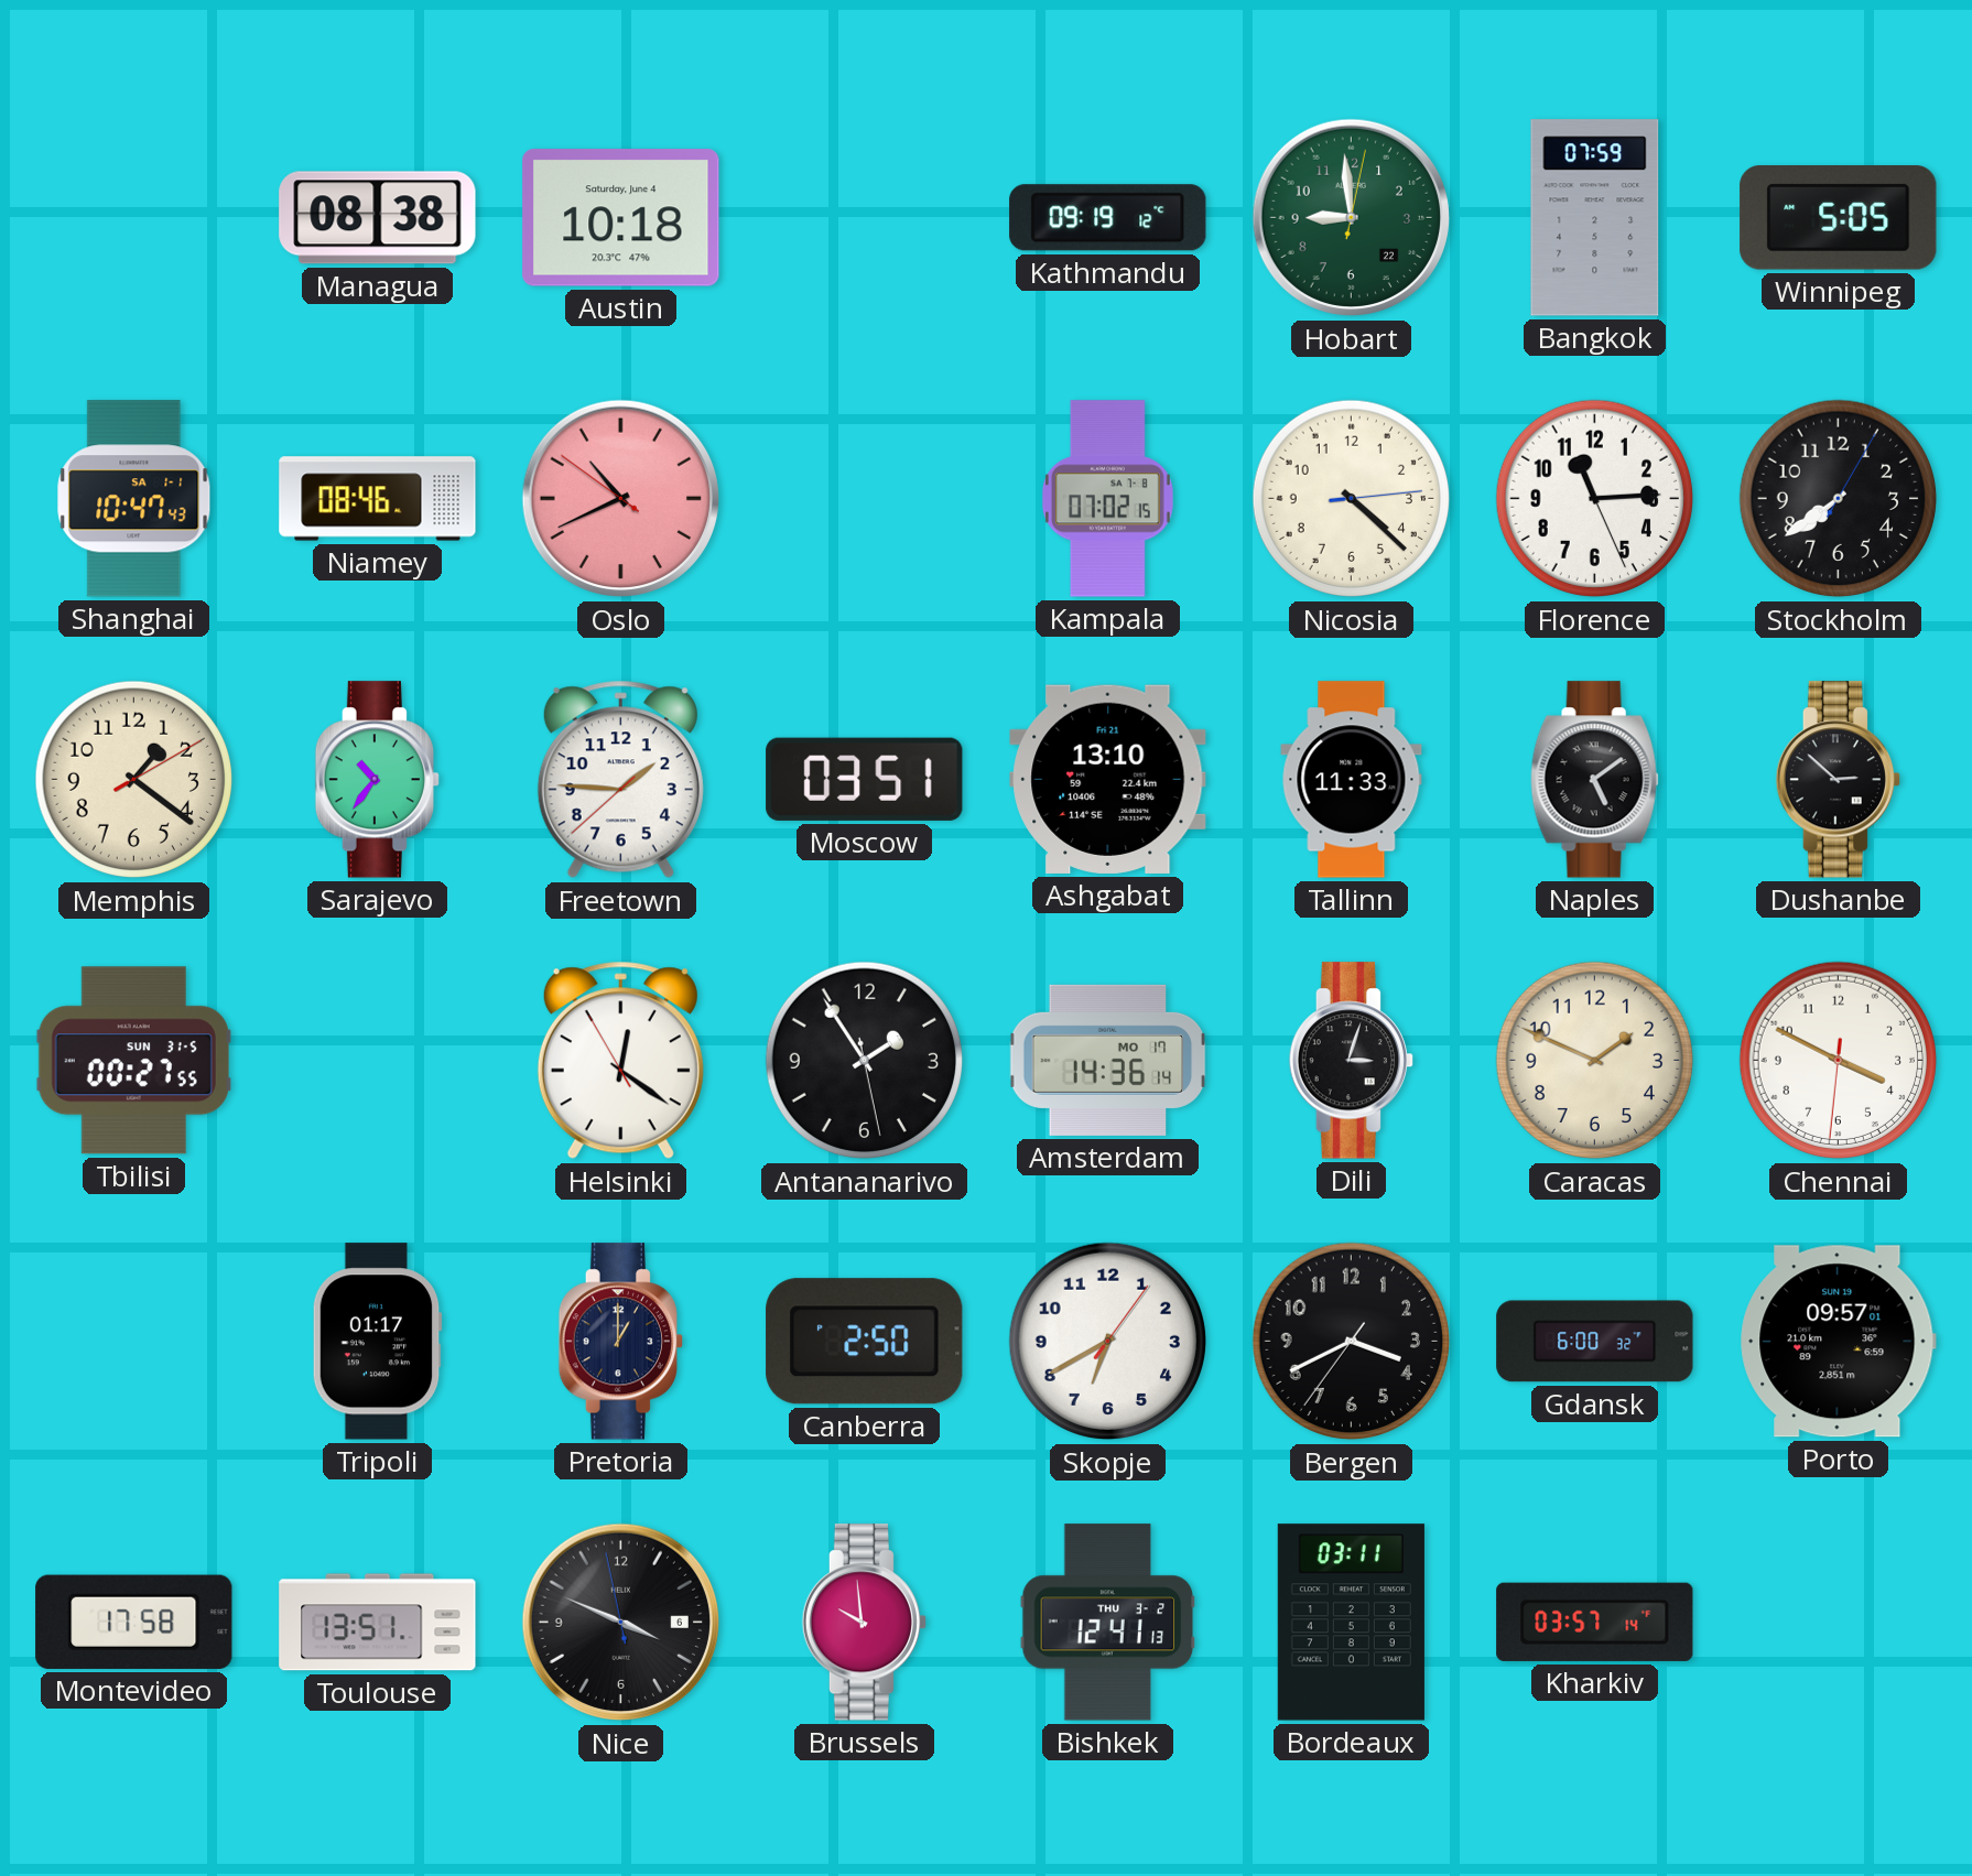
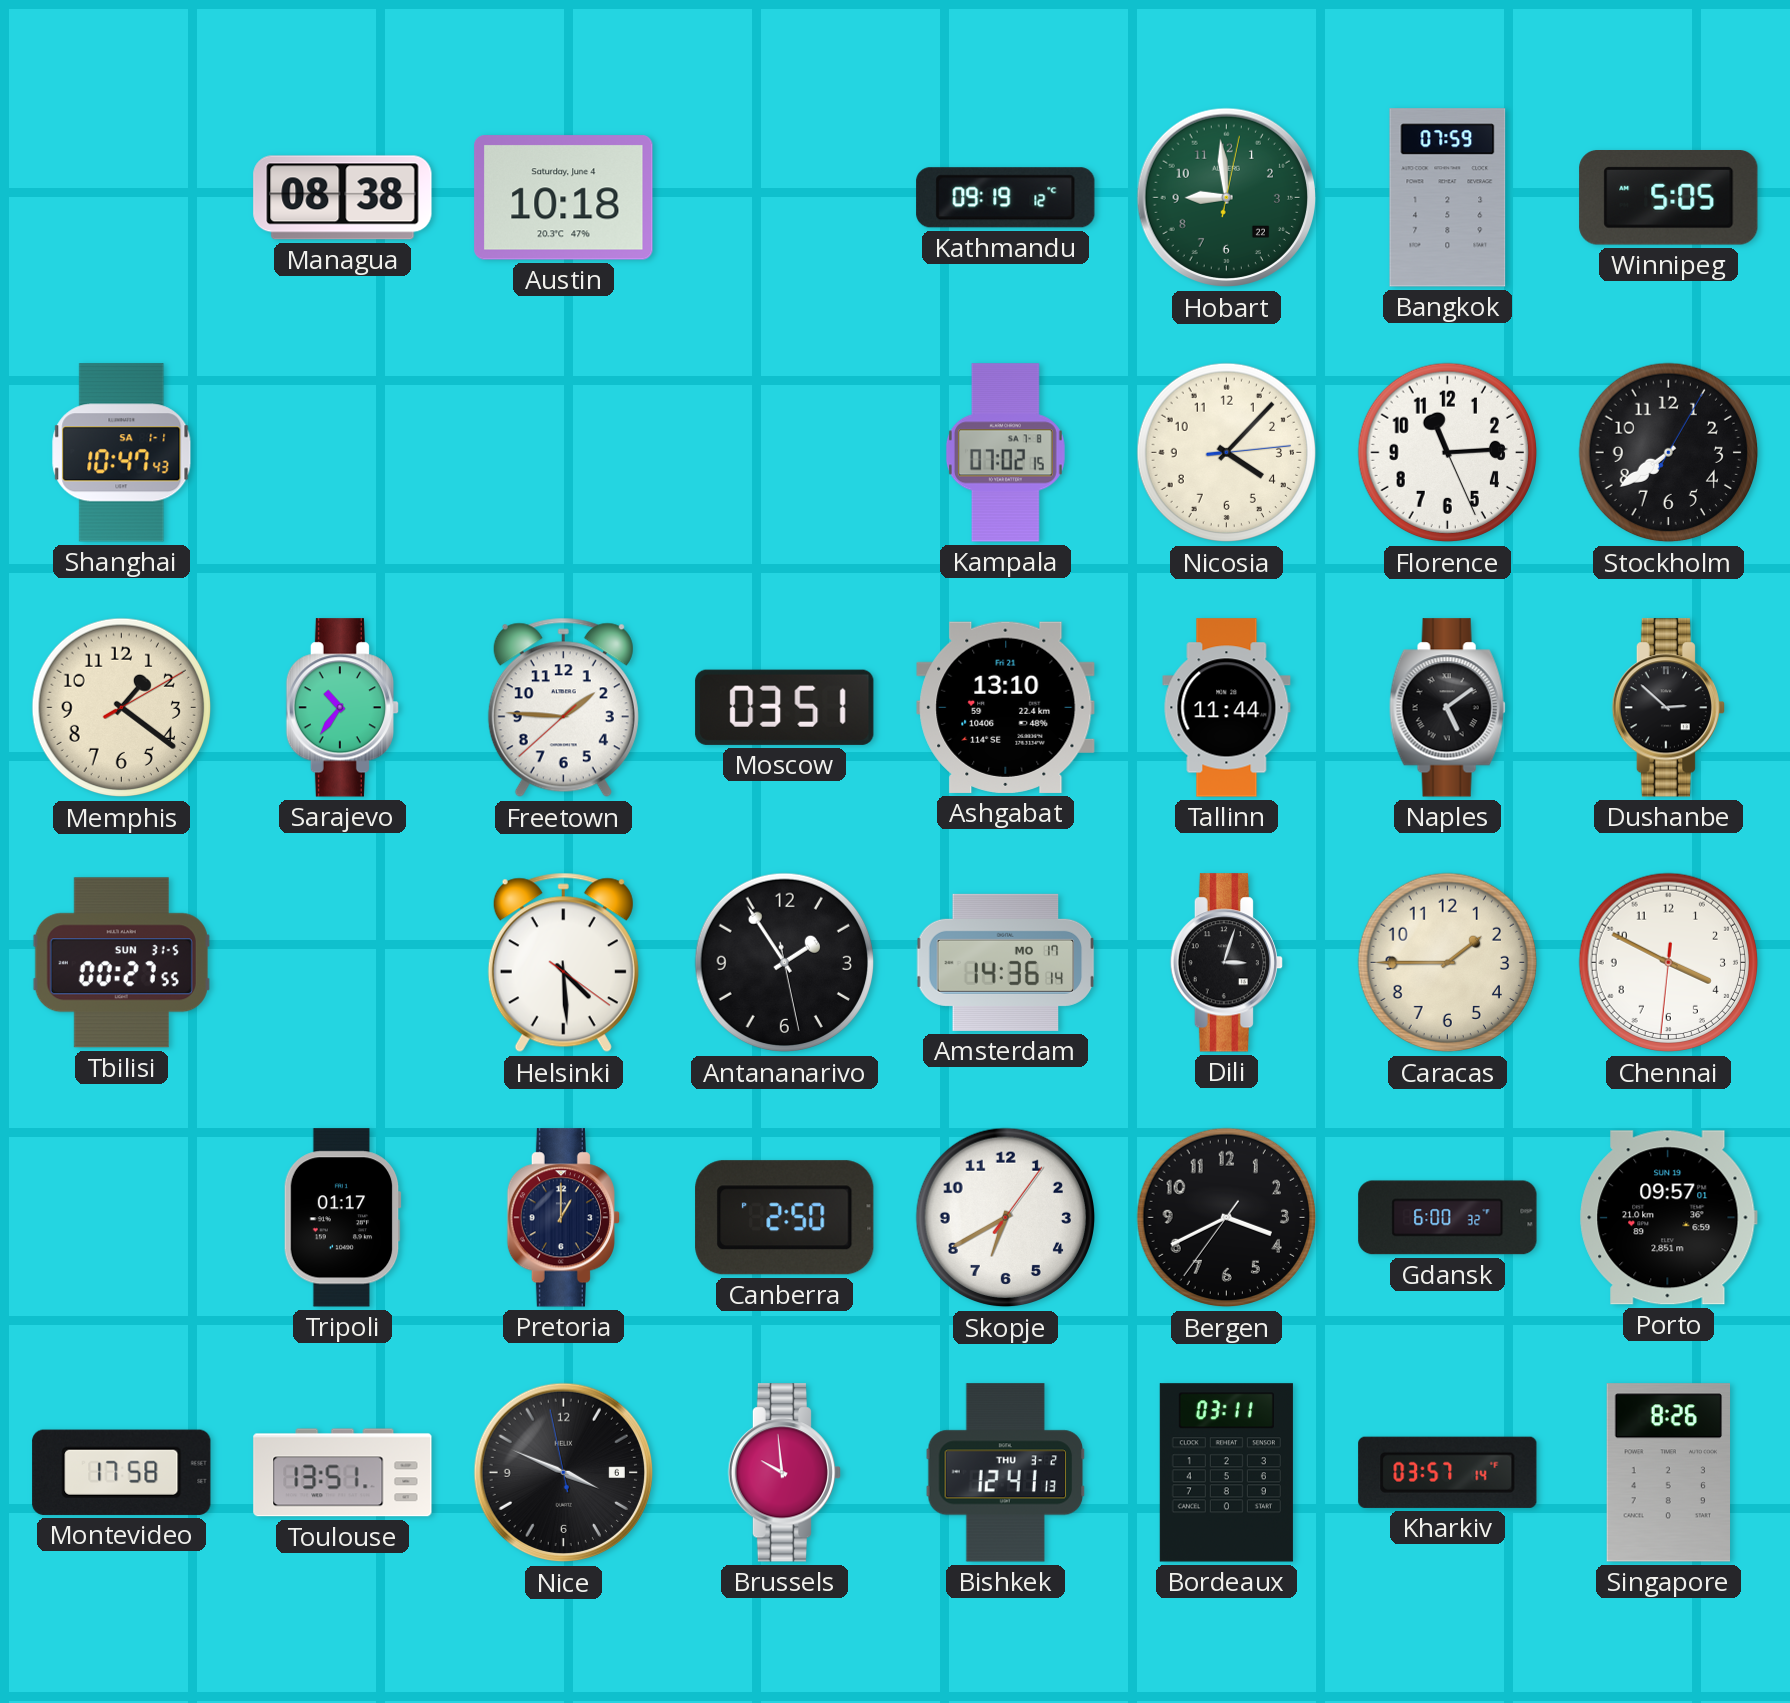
Niamey: 08:46 -> none (378, 499)
Oslo: 10:40 -> none (621, 499)
Nicosia: 4:22 -> 4:07 (1227, 453)
Tallinn: 11:33 -> 11:44 (1227, 708)
Helsinki: 12:20 -> 4:29 (563, 963)
Caracas: 1:49 -> 1:45 (1448, 963)
Singapore: none -> 8:26 (1668, 1473)
